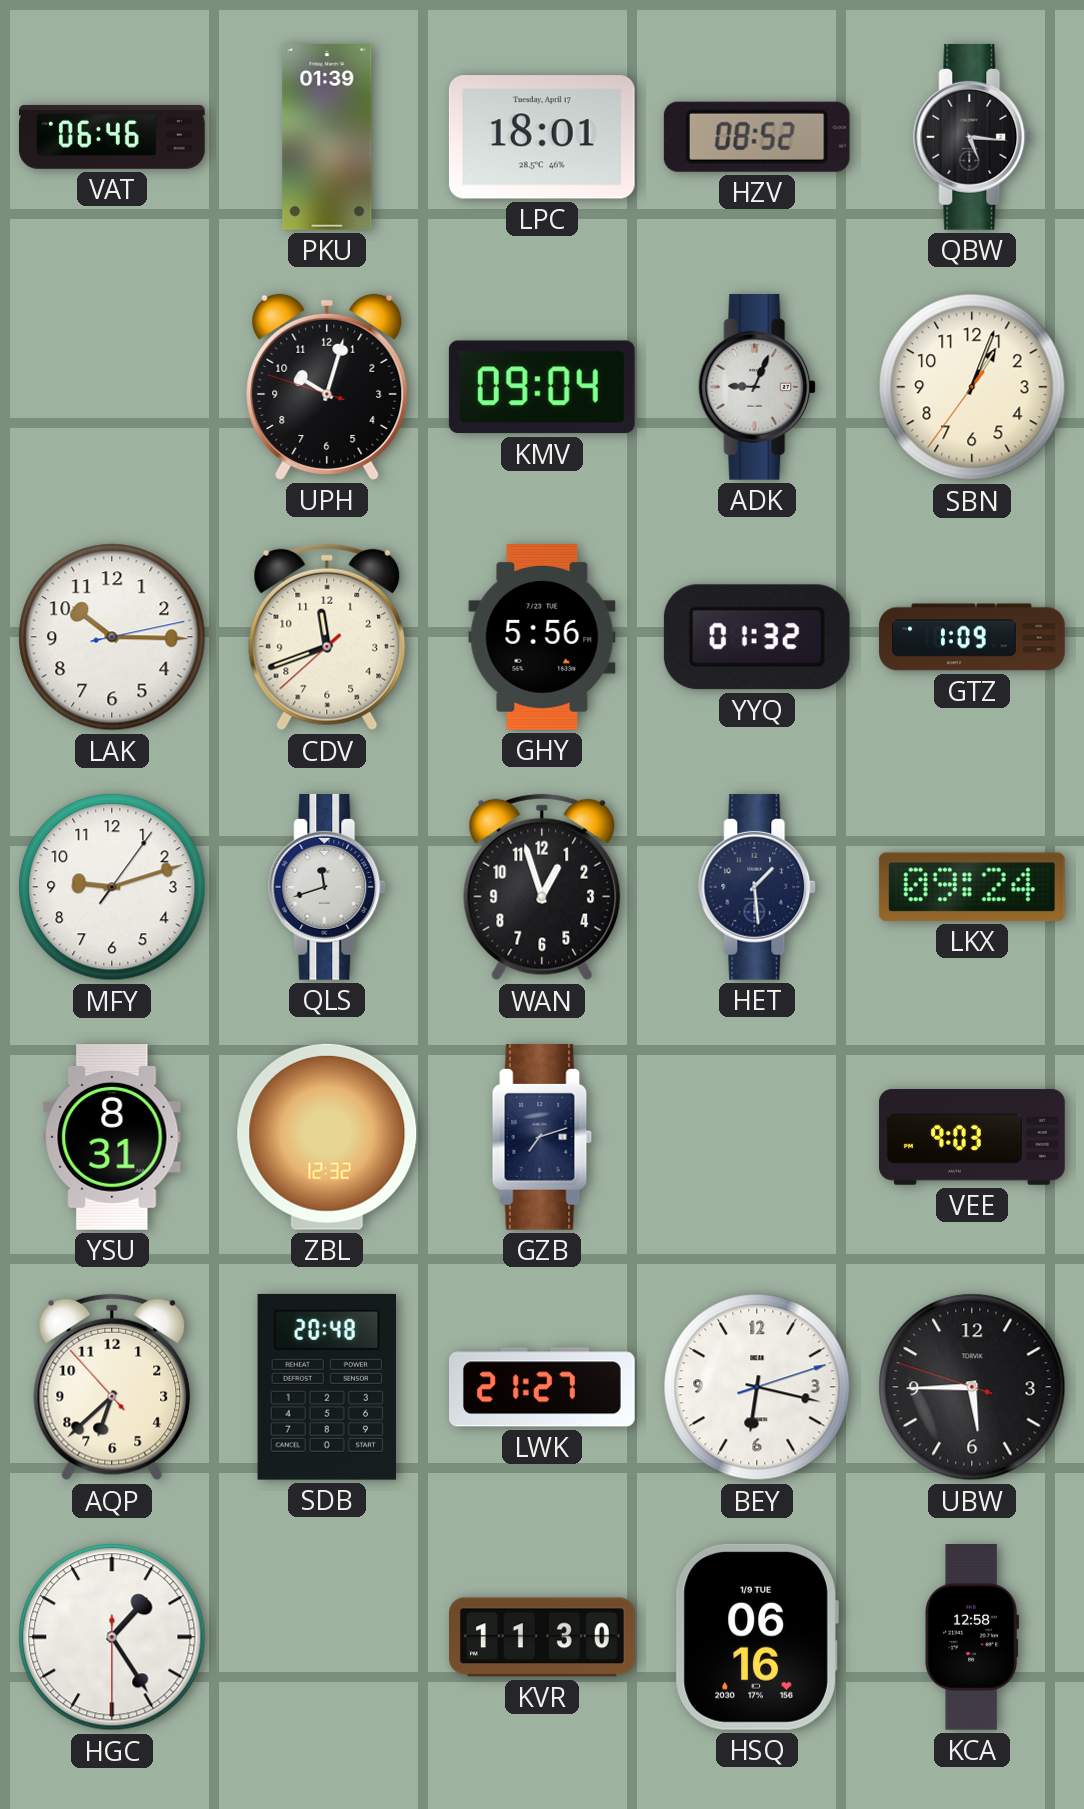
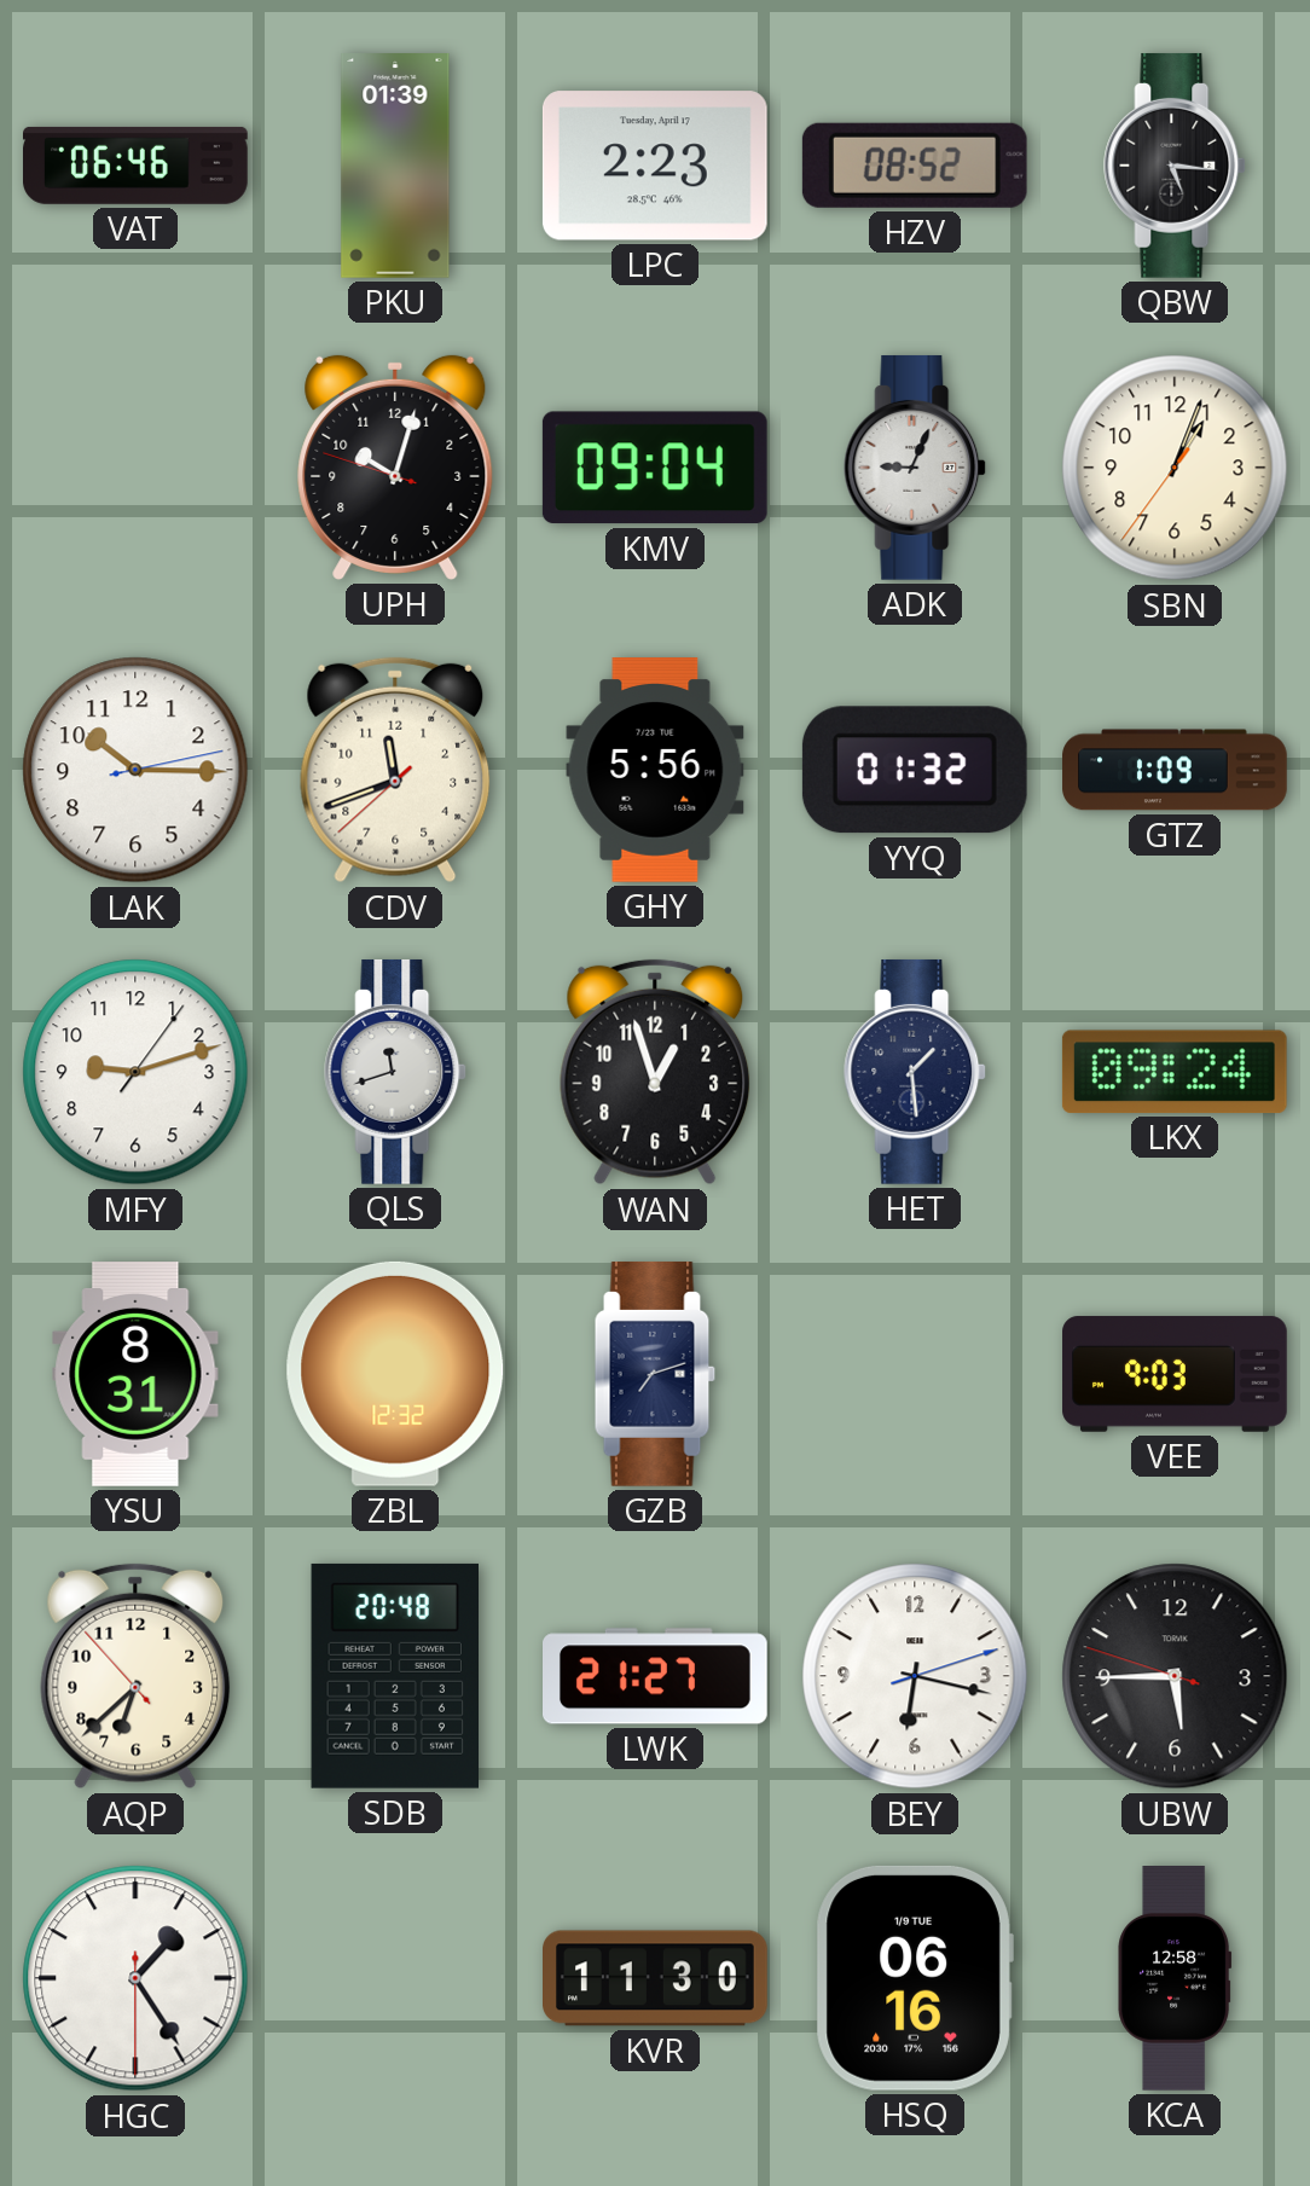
LPC: 18:01 -> 2:23 (655, 166)
